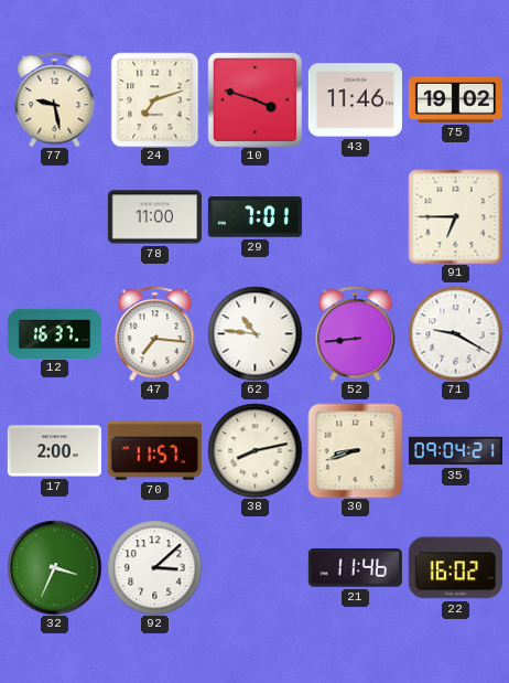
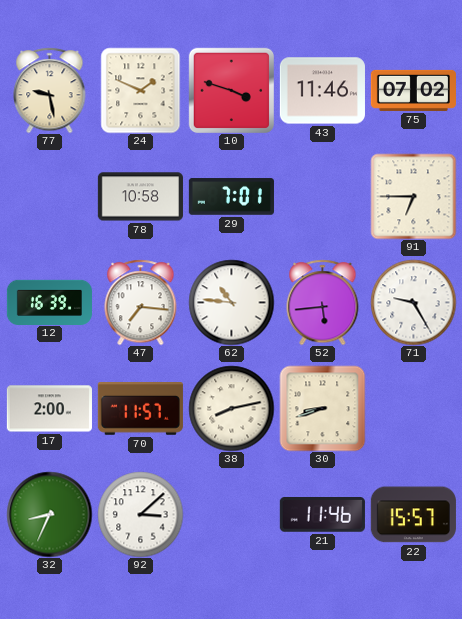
24: 7:12 -> 1:49 (141, 90)
75: 19:02 -> 07:02 (413, 90)
78: 11:00 -> 10:58 (140, 197)
12: 16:37 -> 16:39 (49, 302)
52: 8:44 -> 5:44 (323, 302)
71: 9:20 -> 9:25 (413, 302)
35: 09:04 -> none (455, 451)
32: 3:34 -> 8:34 (49, 514)
22: 16:02 -> 15:57 (413, 515)
